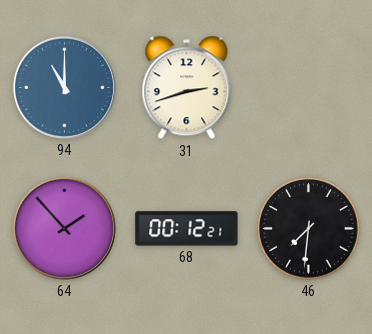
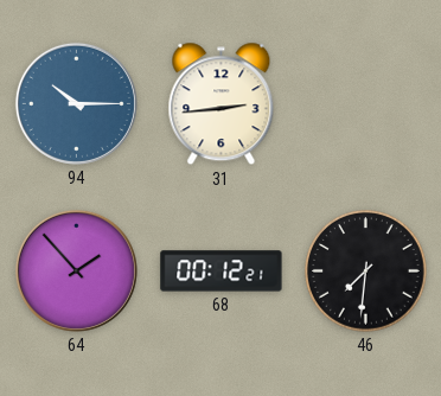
94: 11:00 -> 10:15 (76, 103)
31: 2:42 -> 2:44 (222, 104)
